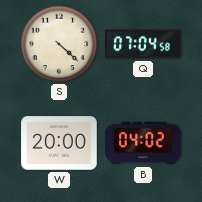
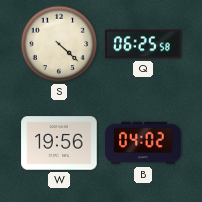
Q: 07:04 -> 06:25 (143, 44)
W: 20:00 -> 19:56 (59, 143)
